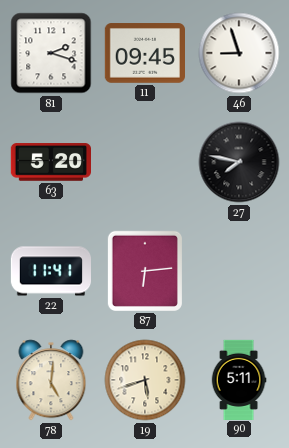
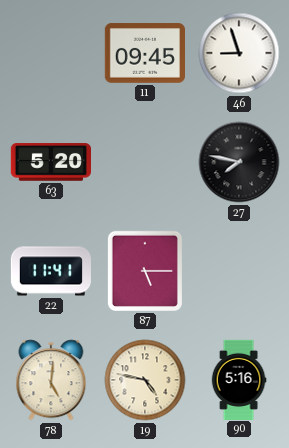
81: 2:18 -> none (51, 53)
87: 6:14 -> 5:15 (145, 270)
19: 5:42 -> 4:47 (145, 380)
90: 5:11 -> 5:16 (239, 379)
